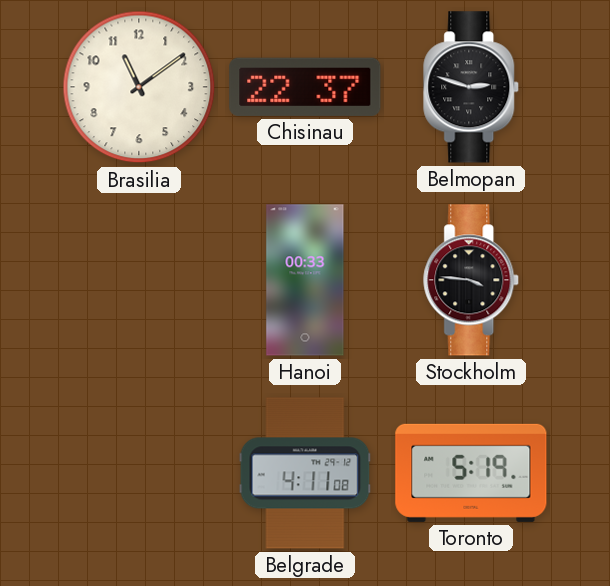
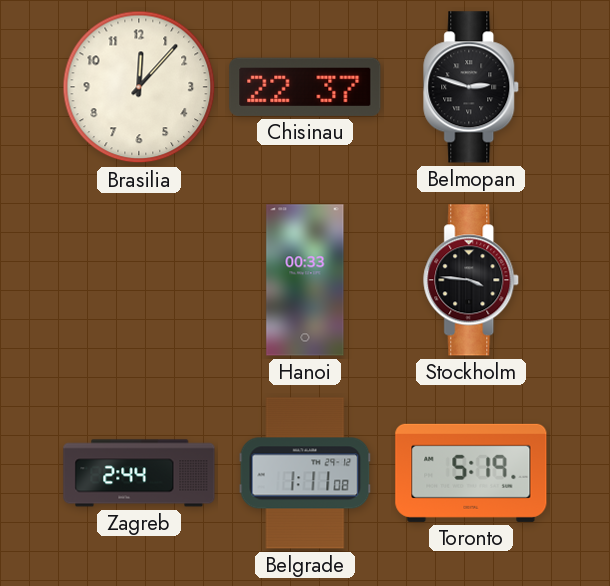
Brasilia: 11:09 -> 12:07 (139, 87)
Zagreb: none -> 2:44 (139, 473)
Belgrade: 4:11 -> 1:11 (305, 473)
